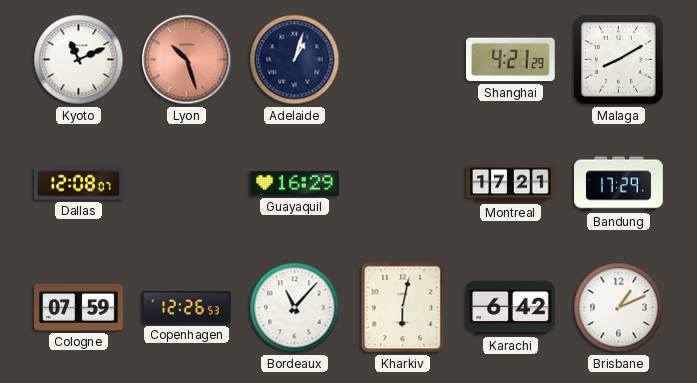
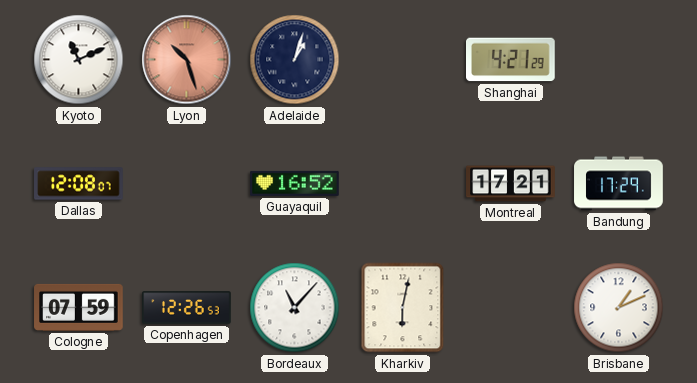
Malaga: 8:10 -> none (619, 60)
Guayaquil: 16:29 -> 16:52 (295, 183)
Karachi: 6:42 -> none (511, 308)
